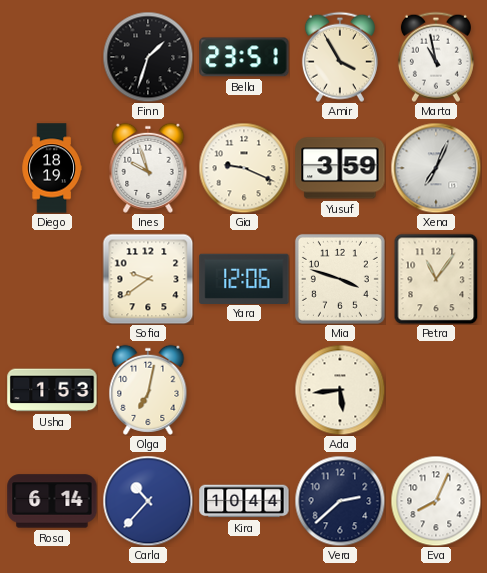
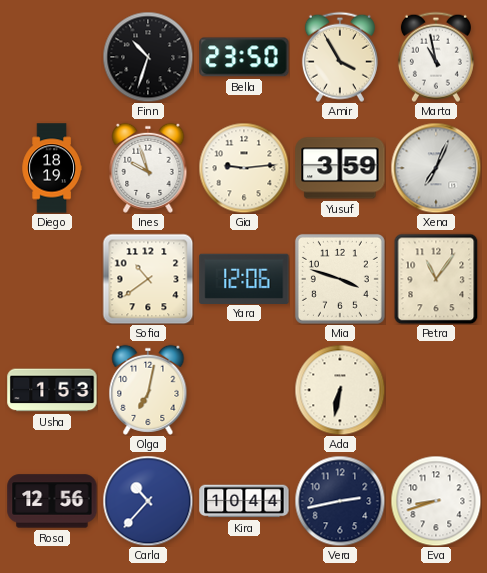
Finn: 1:33 -> 10:33 (148, 57)
Bella: 23:51 -> 23:50 (244, 57)
Gia: 9:19 -> 9:14 (244, 168)
Sofia: 9:39 -> 10:39 (148, 279)
Ada: 5:44 -> 6:32 (340, 390)
Rosa: 6:14 -> 12:56 (52, 501)
Vera: 2:38 -> 2:43 (340, 501)
Eva: 8:04 -> 8:42 (436, 501)
